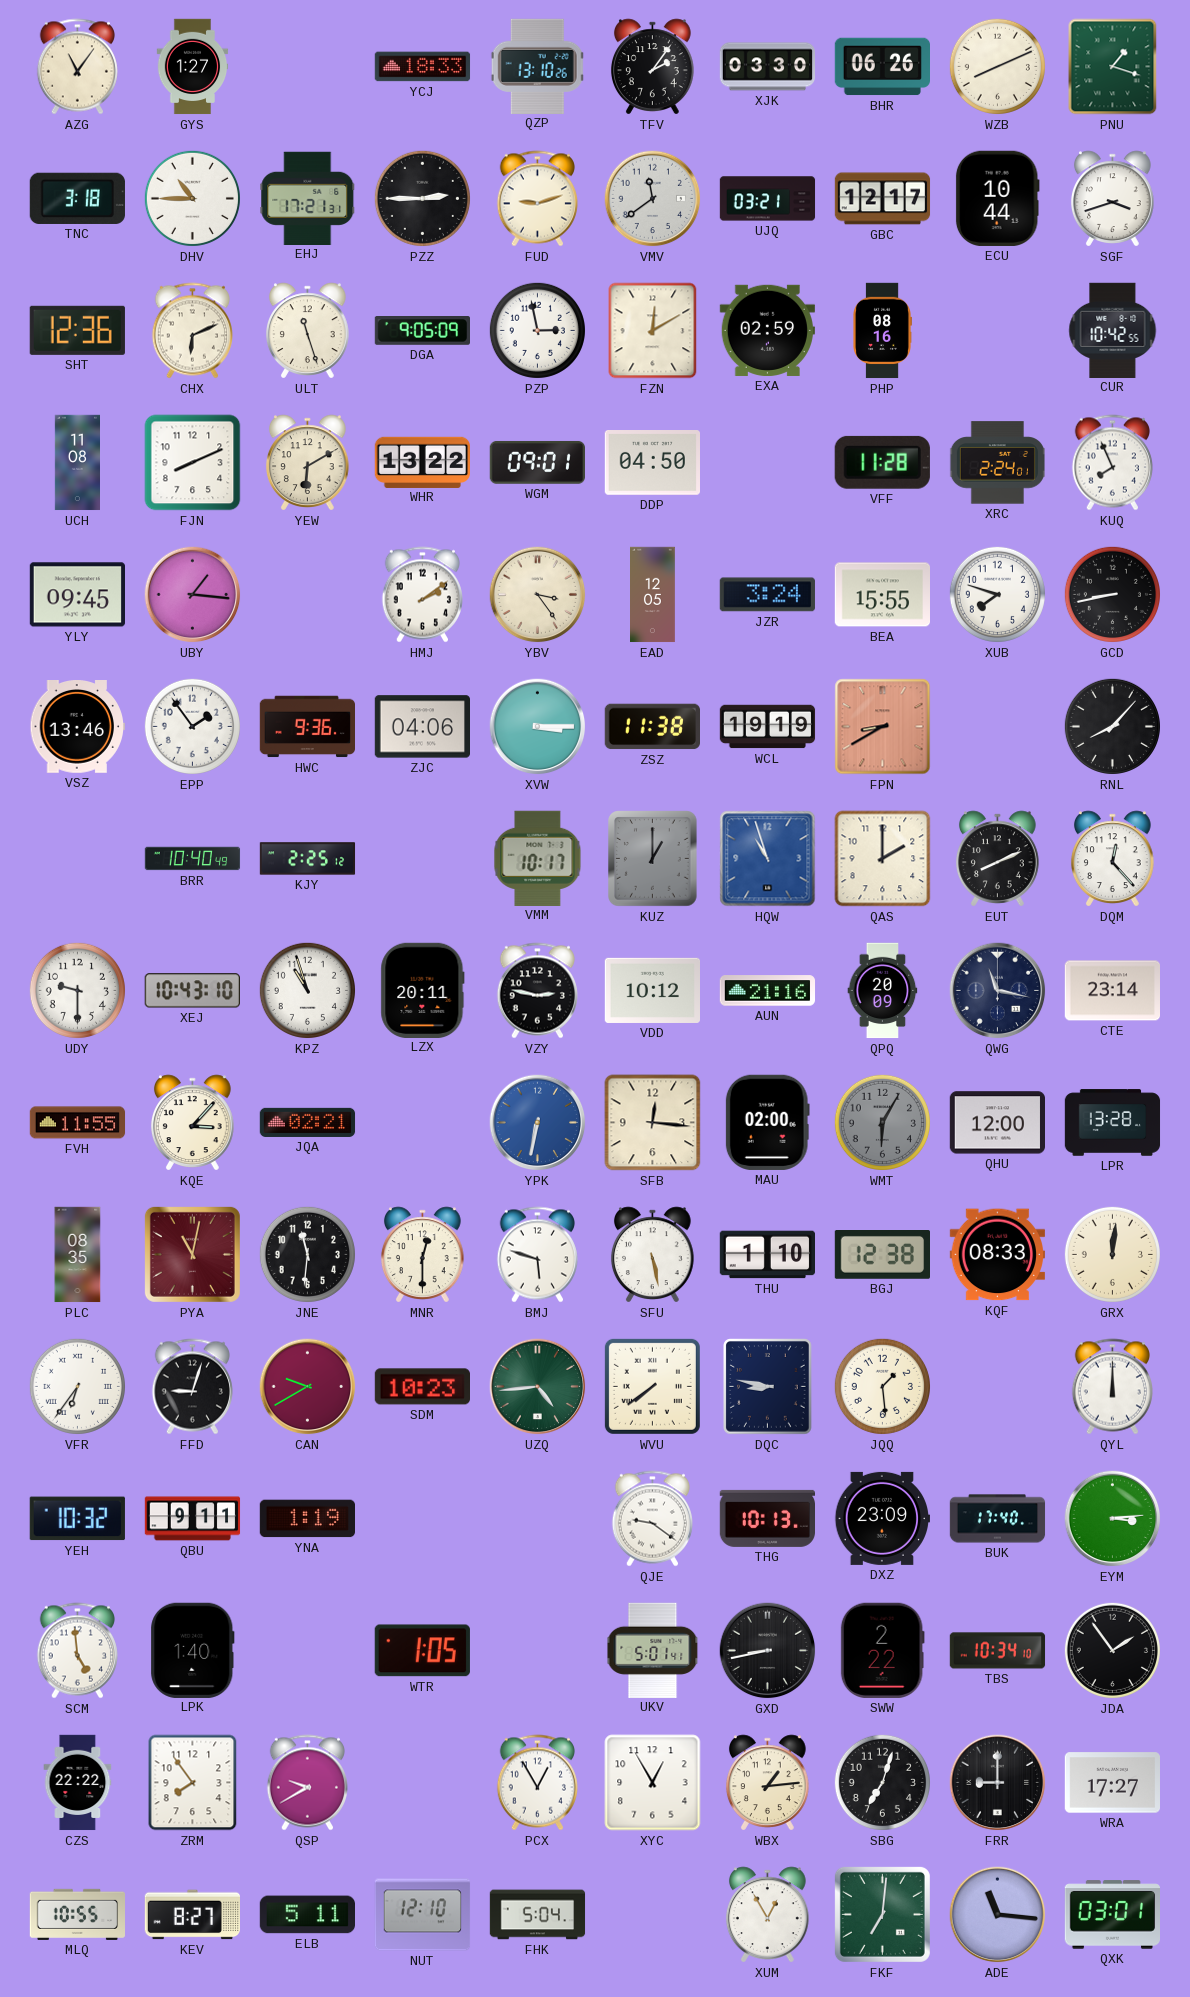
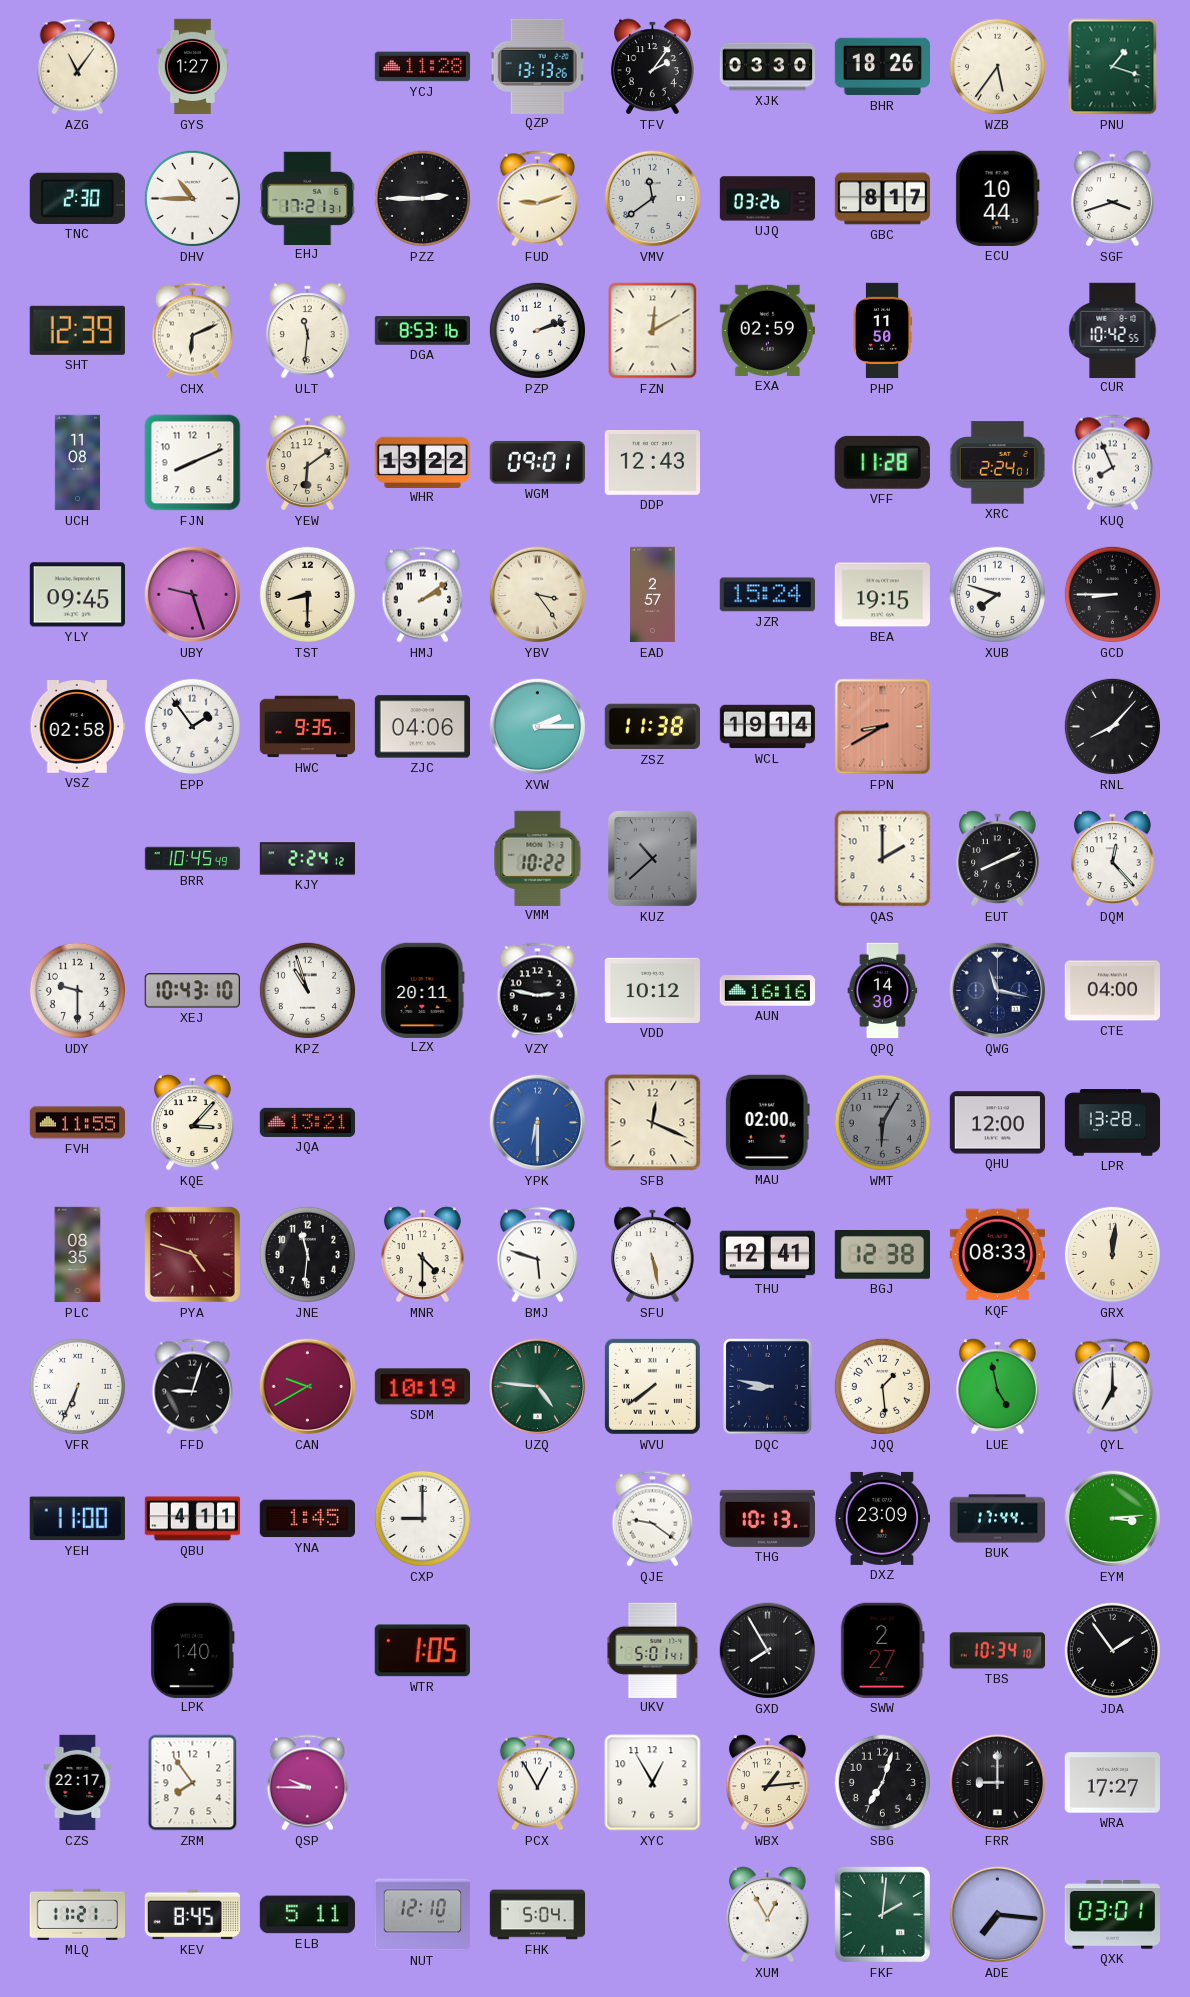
YCJ: 18:33 -> 11:28 (423, 67)
QZP: 13:10 -> 13:13 (538, 66)
BHR: 06:26 -> 18:26 (882, 67)
WZB: 8:11 -> 5:36 (997, 66)
TNC: 3:18 -> 2:30 (77, 198)
UJQ: 03:21 -> 03:26 (768, 199)
GBC: 12:17 -> 8:17 (883, 199)
SHT: 12:36 -> 12:39 (77, 330)
ULT: 11:27 -> 11:31 (307, 331)
DGA: 9:05 -> 8:53 (422, 331)
PZP: 2:58 -> 2:12 (537, 330)
PHP: 08:16 -> 11:50 (883, 331)
YEW: 6:10 -> 6:09 (307, 463)
DDP: 04:50 -> 12:43 (652, 463)
UBY: 1:16 -> 9:27 (193, 595)
TST: none -> 8:30 (307, 594)
EAD: 12:05 -> 2:57 (653, 595)
JZR: 3:24 -> 15:24 (767, 595)
BEA: 15:55 -> 19:15 (882, 595)
GCD: 8:43 -> 8:45 (1112, 594)
VSZ: 13:46 -> 02:58 (77, 727)
HWC: 9:36 -> 9:35 (307, 727)
XVW: 3:15 -> 2:15 (538, 727)
WCL: 19:19 -> 19:14 (768, 727)
BRR: 10:40 -> 10:45 (193, 859)
KJY: 2:25 -> 2:24 (308, 859)
VMM: 10:17 -> 10:22 (538, 858)
KUZ: 1:00 -> 10:38 (653, 859)
HQW: 10:57 -> none (768, 859)
AUN: 21:16 -> 16:16 (768, 991)
QPQ: 20:09 -> 14:30 (883, 991)
CTE: 23:14 -> 04:00 (1112, 991)
JQA: 02:21 -> 13:21 (308, 1122)
YPK: 6:32 -> 6:30 (538, 1123)
SFB: 12:16 -> 12:19 (653, 1123)
PYA: 11:02 -> 4:48 (192, 1254)
MNR: 12:30 -> 4:30 (422, 1255)
THU: 1:10 -> 12:41 (768, 1255)
VFR: 6:36 -> 6:34 (77, 1386)
SDM: 10:23 -> 10:19 (422, 1387)
UZQ: 4:44 -> 4:46 (538, 1387)
LUE: none -> 4:58 (997, 1387)
QYL: 12:00 -> 7:00 (1112, 1387)
YEH: 10:32 -> 11:00 (77, 1519)
QBU: 9:11 -> 4:11 (193, 1519)
YNA: 1:19 -> 1:45 (307, 1519)
CXP: none -> 9:00 (422, 1518)
BUK: 17:40 -> 17:44 (998, 1519)
SCM: 4:59 -> none (77, 1651)
GXD: 8:43 -> 7:55 (768, 1651)
SWW: 2:22 -> 2:27 (882, 1650)
CZS: 22:22 -> 22:17 (78, 1783)
QSP: 9:40 -> 9:45 (307, 1783)
MLQ: 10:55 -> 11:21 (78, 1914)
KEV: 8:27 -> 8:45 (192, 1915)
FKF: 7:01 -> 2:01 (882, 1914)
ADE: 11:16 -> 7:16 (998, 1915)
